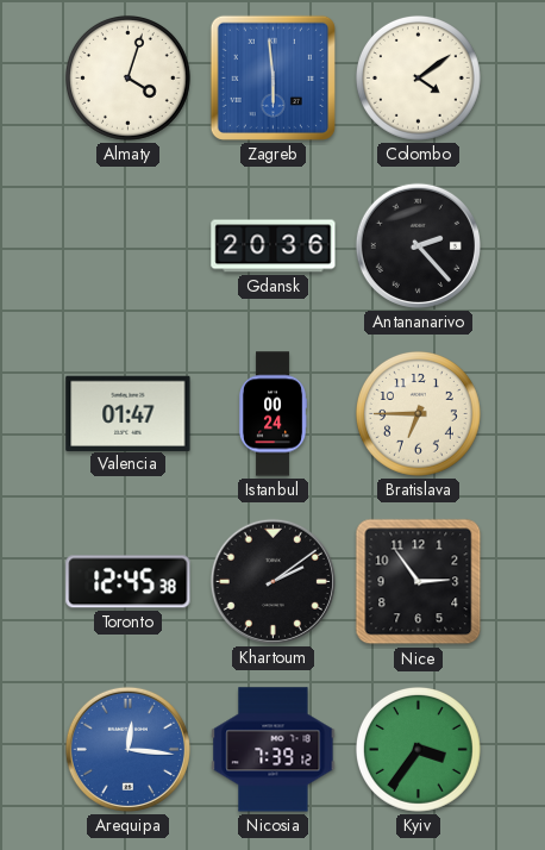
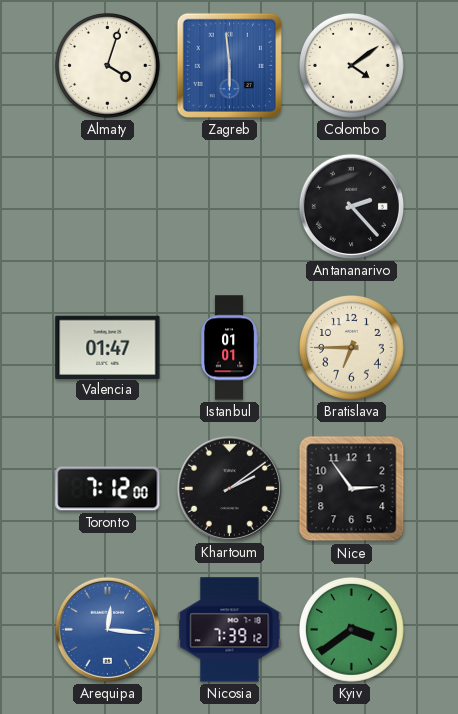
Gdansk: 20:36 -> none (274, 246)
Istanbul: 00:24 -> 01:01 (230, 348)
Toronto: 12:45 -> 7:12 (108, 489)
Kyiv: 3:36 -> 3:39 (351, 629)
